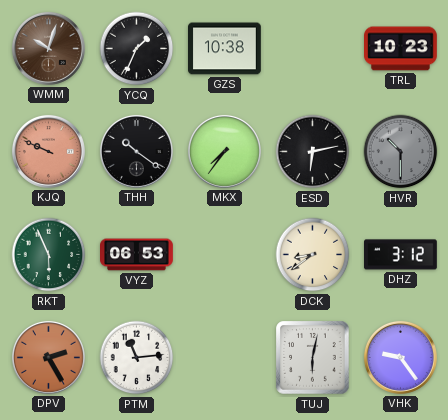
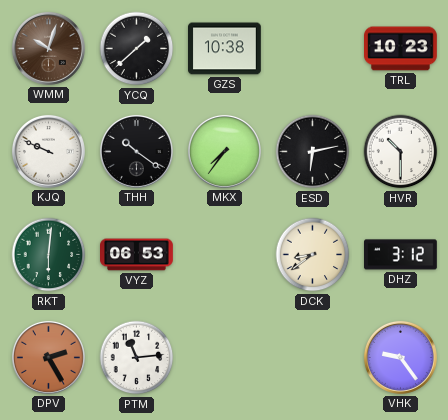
YCQ: 1:34 -> 1:38 (137, 49)
KJQ dial: salmon -> white (48, 151)
HVR dial: grey -> white (401, 152)
RKT: 5:56 -> 6:01 (49, 255)
TUJ: 6:02 -> none (313, 358)
